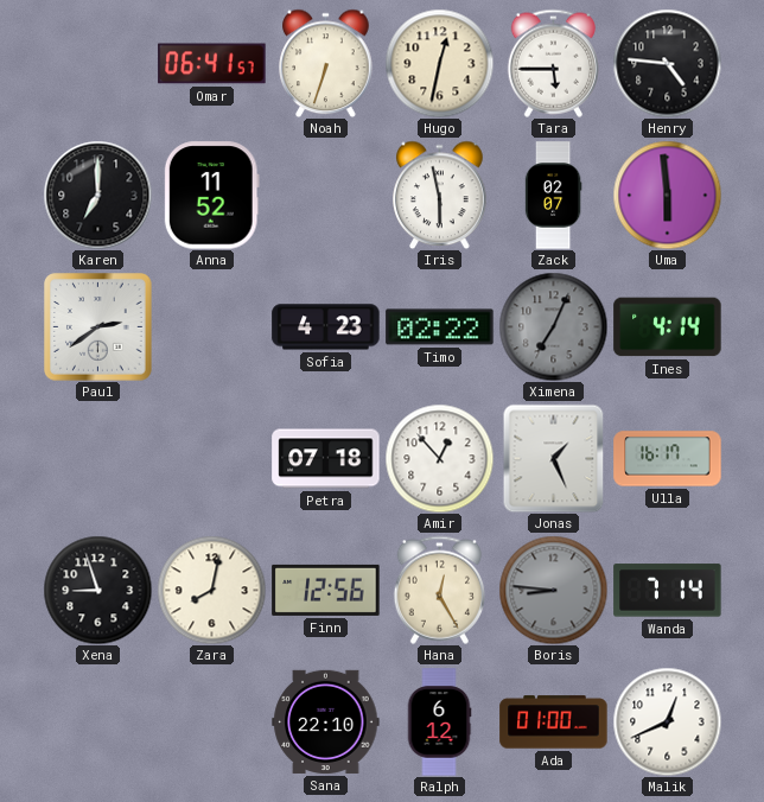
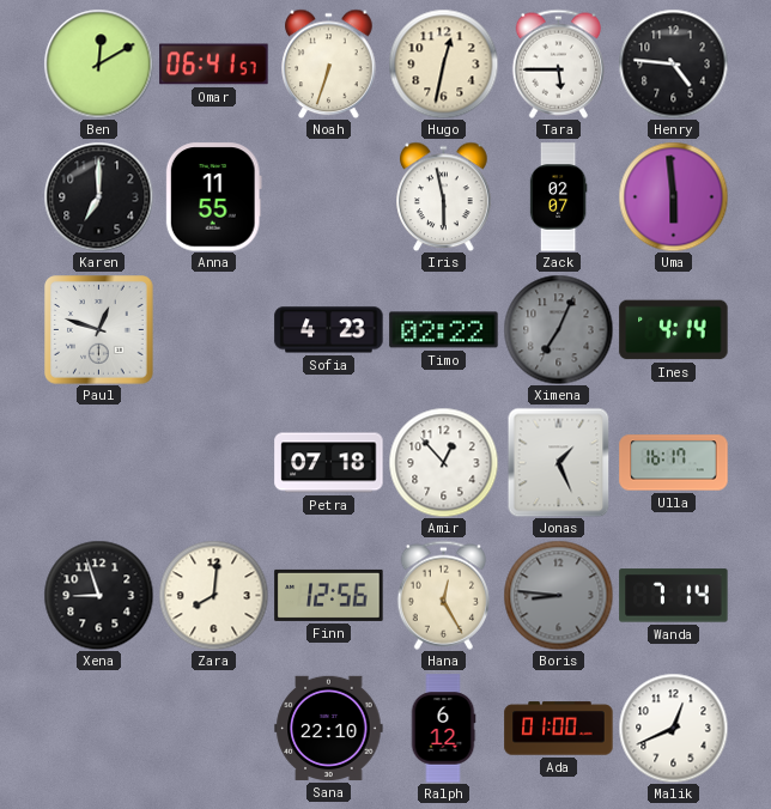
Ben: none -> 12:10 (98, 63)
Anna: 11:52 -> 11:55 (213, 197)
Paul: 2:39 -> 12:48 (99, 330)
Zara: 8:02 -> 8:01 (213, 595)
